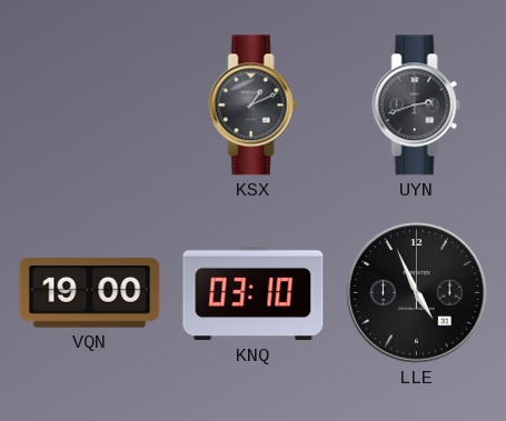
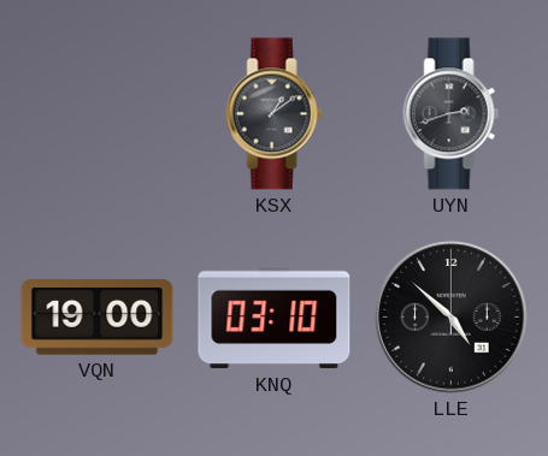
KSX: 1:11 -> 1:09 (275, 114)
LLE: 4:56 -> 4:52 (452, 318)
